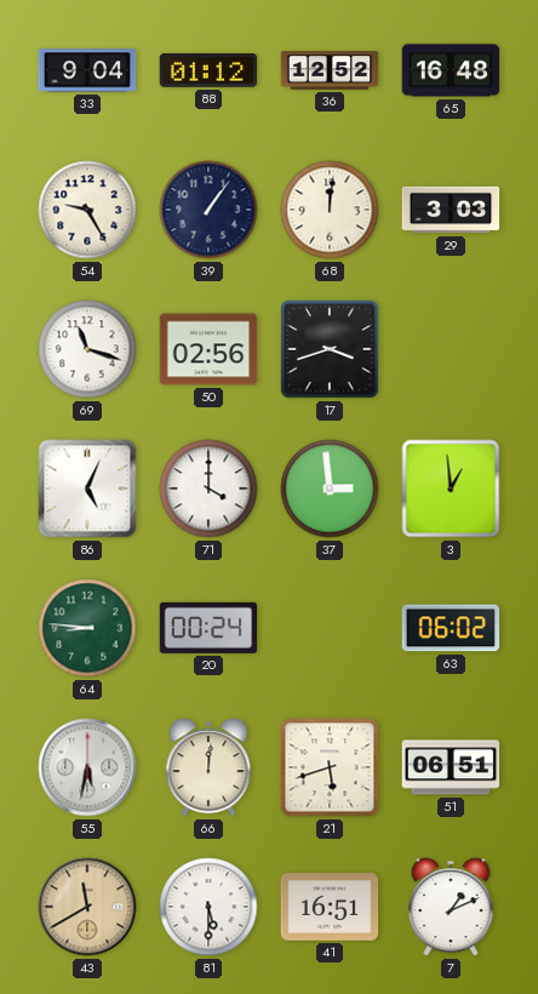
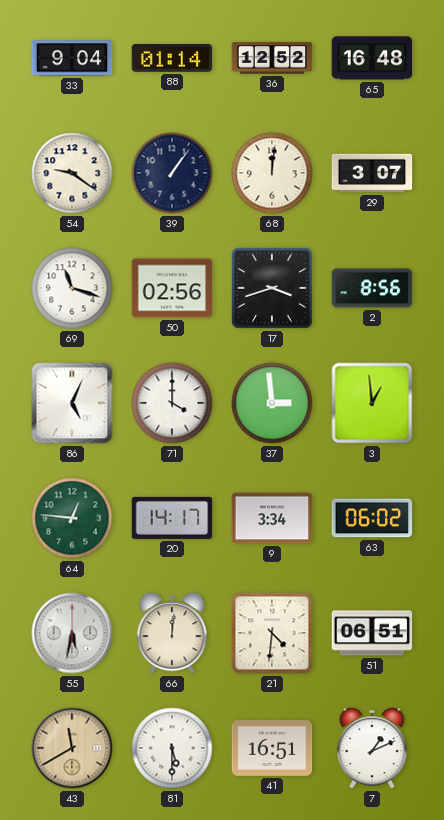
88: 01:12 -> 01:14 (172, 59)
54: 9:25 -> 9:21 (72, 173)
29: 3:03 -> 3:07 (372, 173)
2: none -> 8:56 (372, 288)
64: 8:46 -> 12:46 (72, 518)
20: 00:24 -> 14:17 (172, 518)
9: none -> 3:34 (272, 518)
21: 5:42 -> 4:31 (272, 633)
